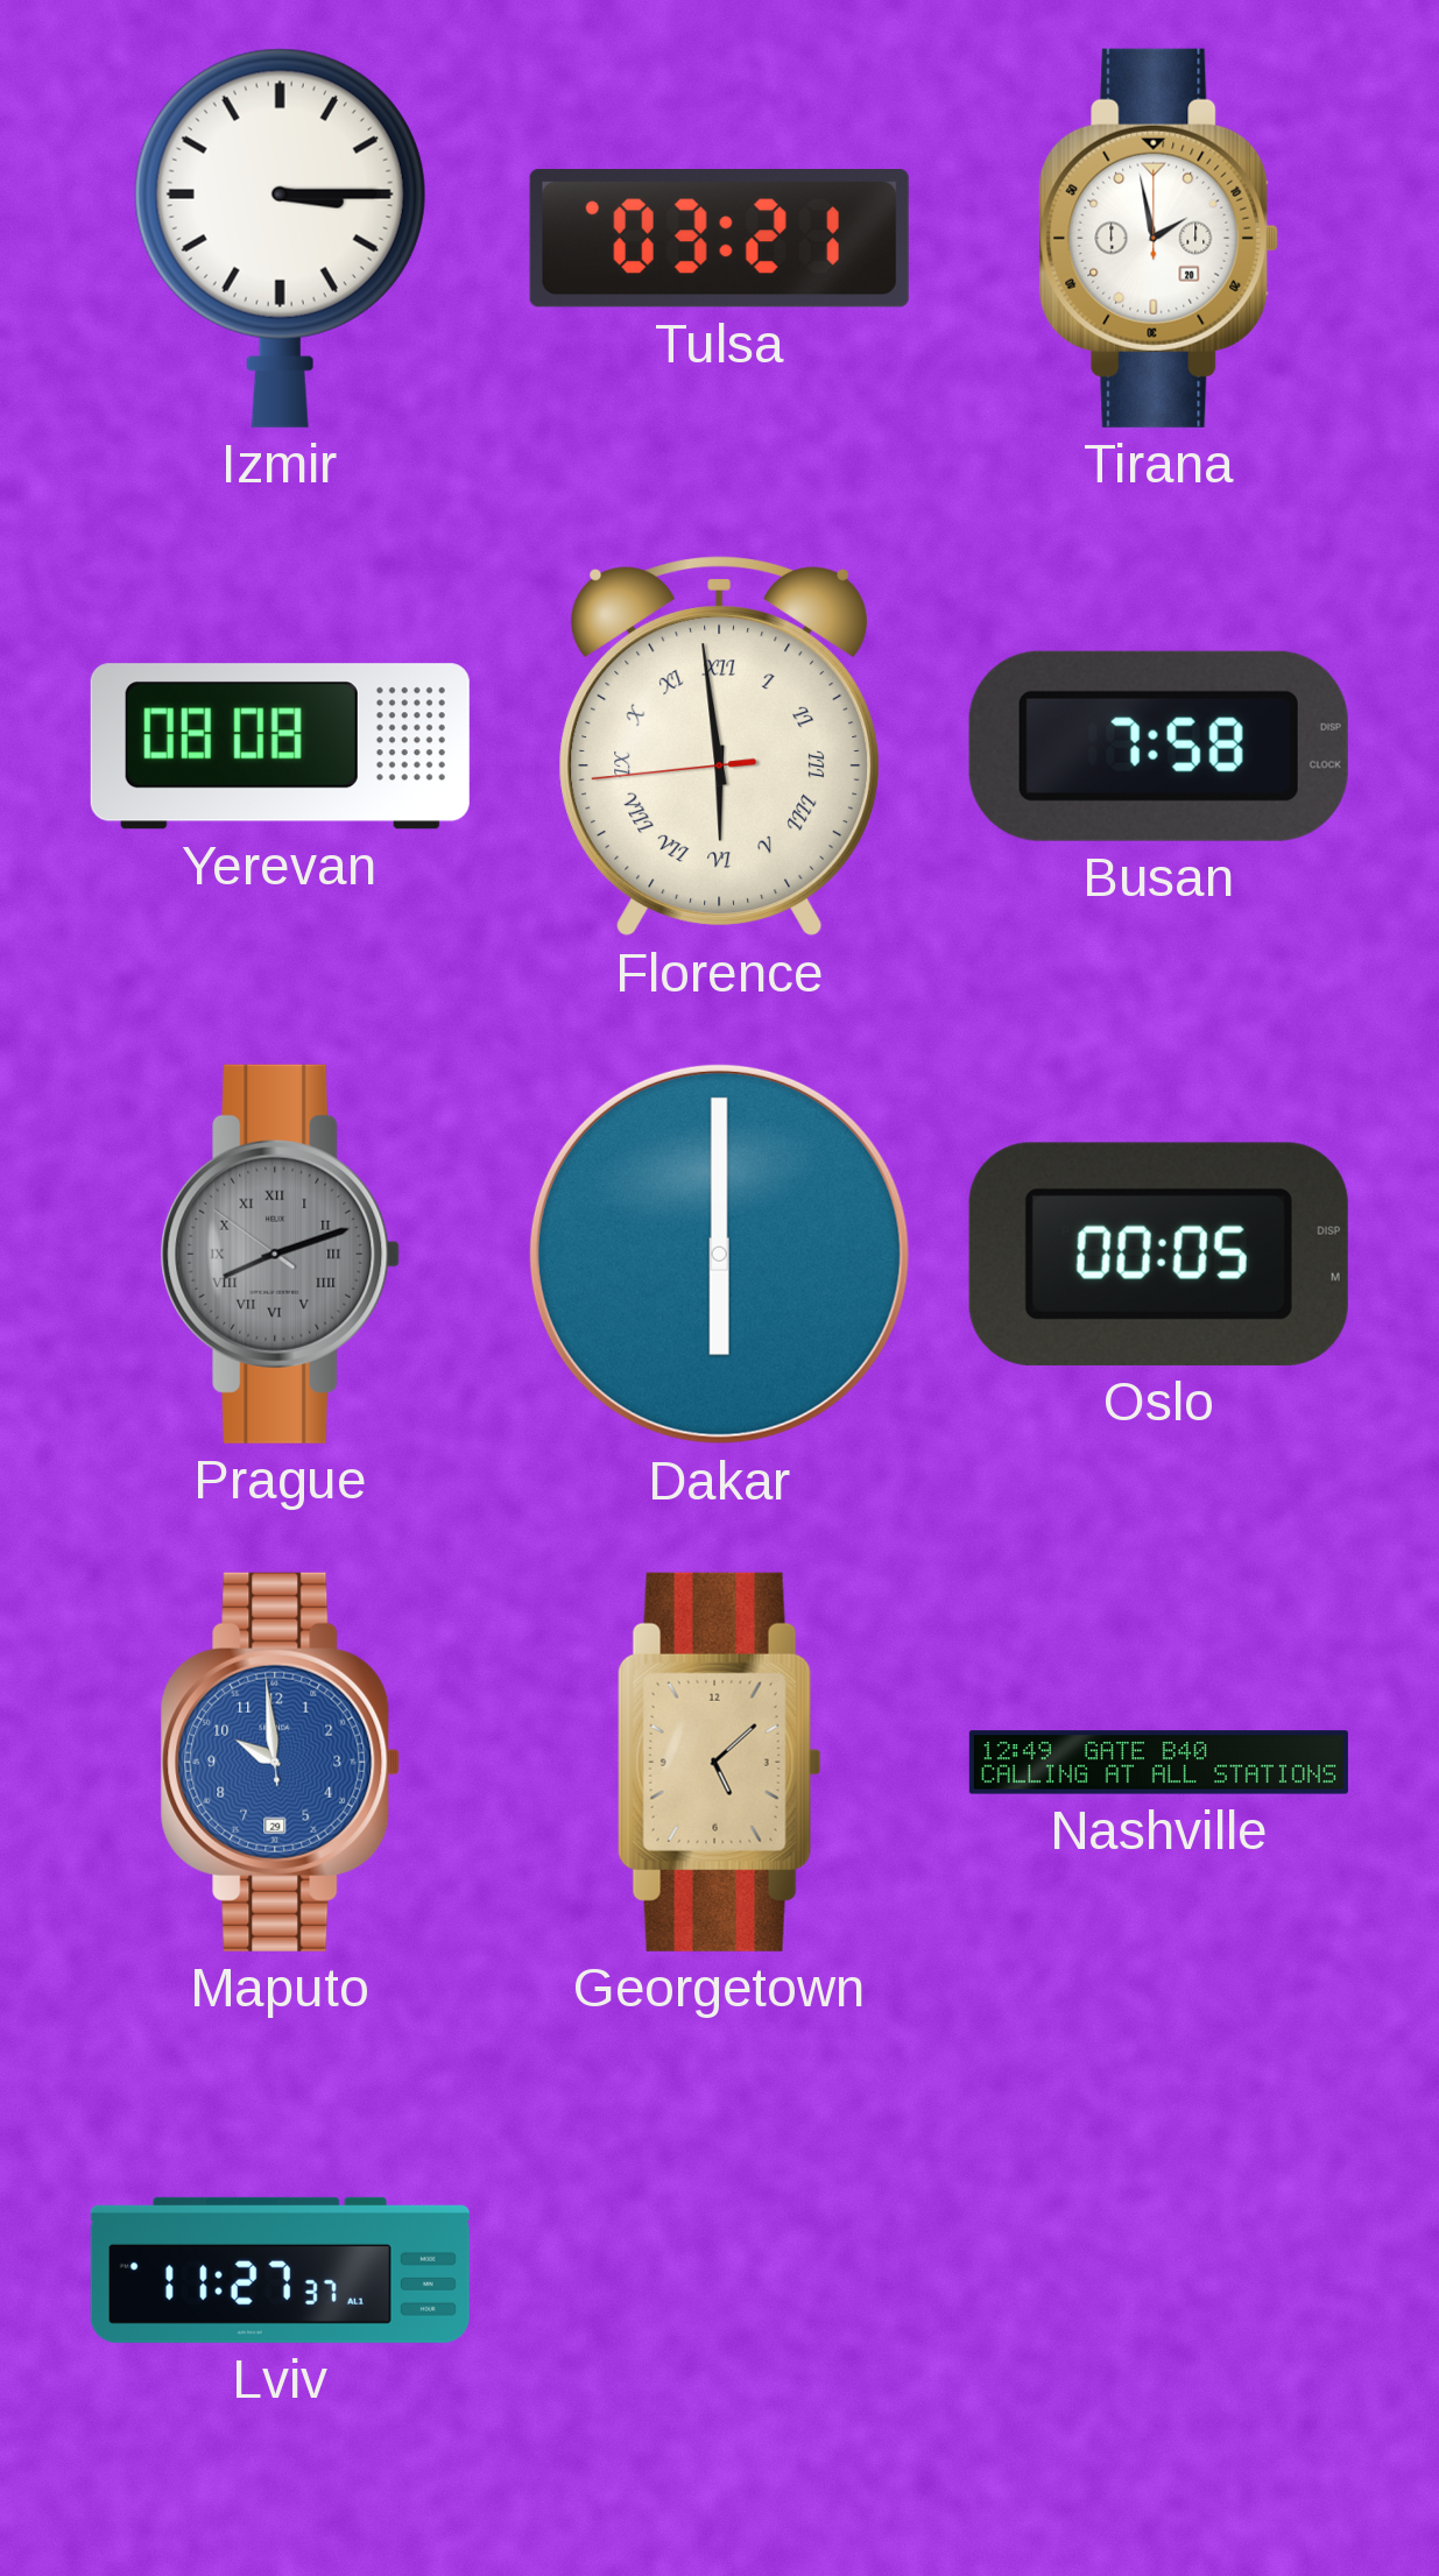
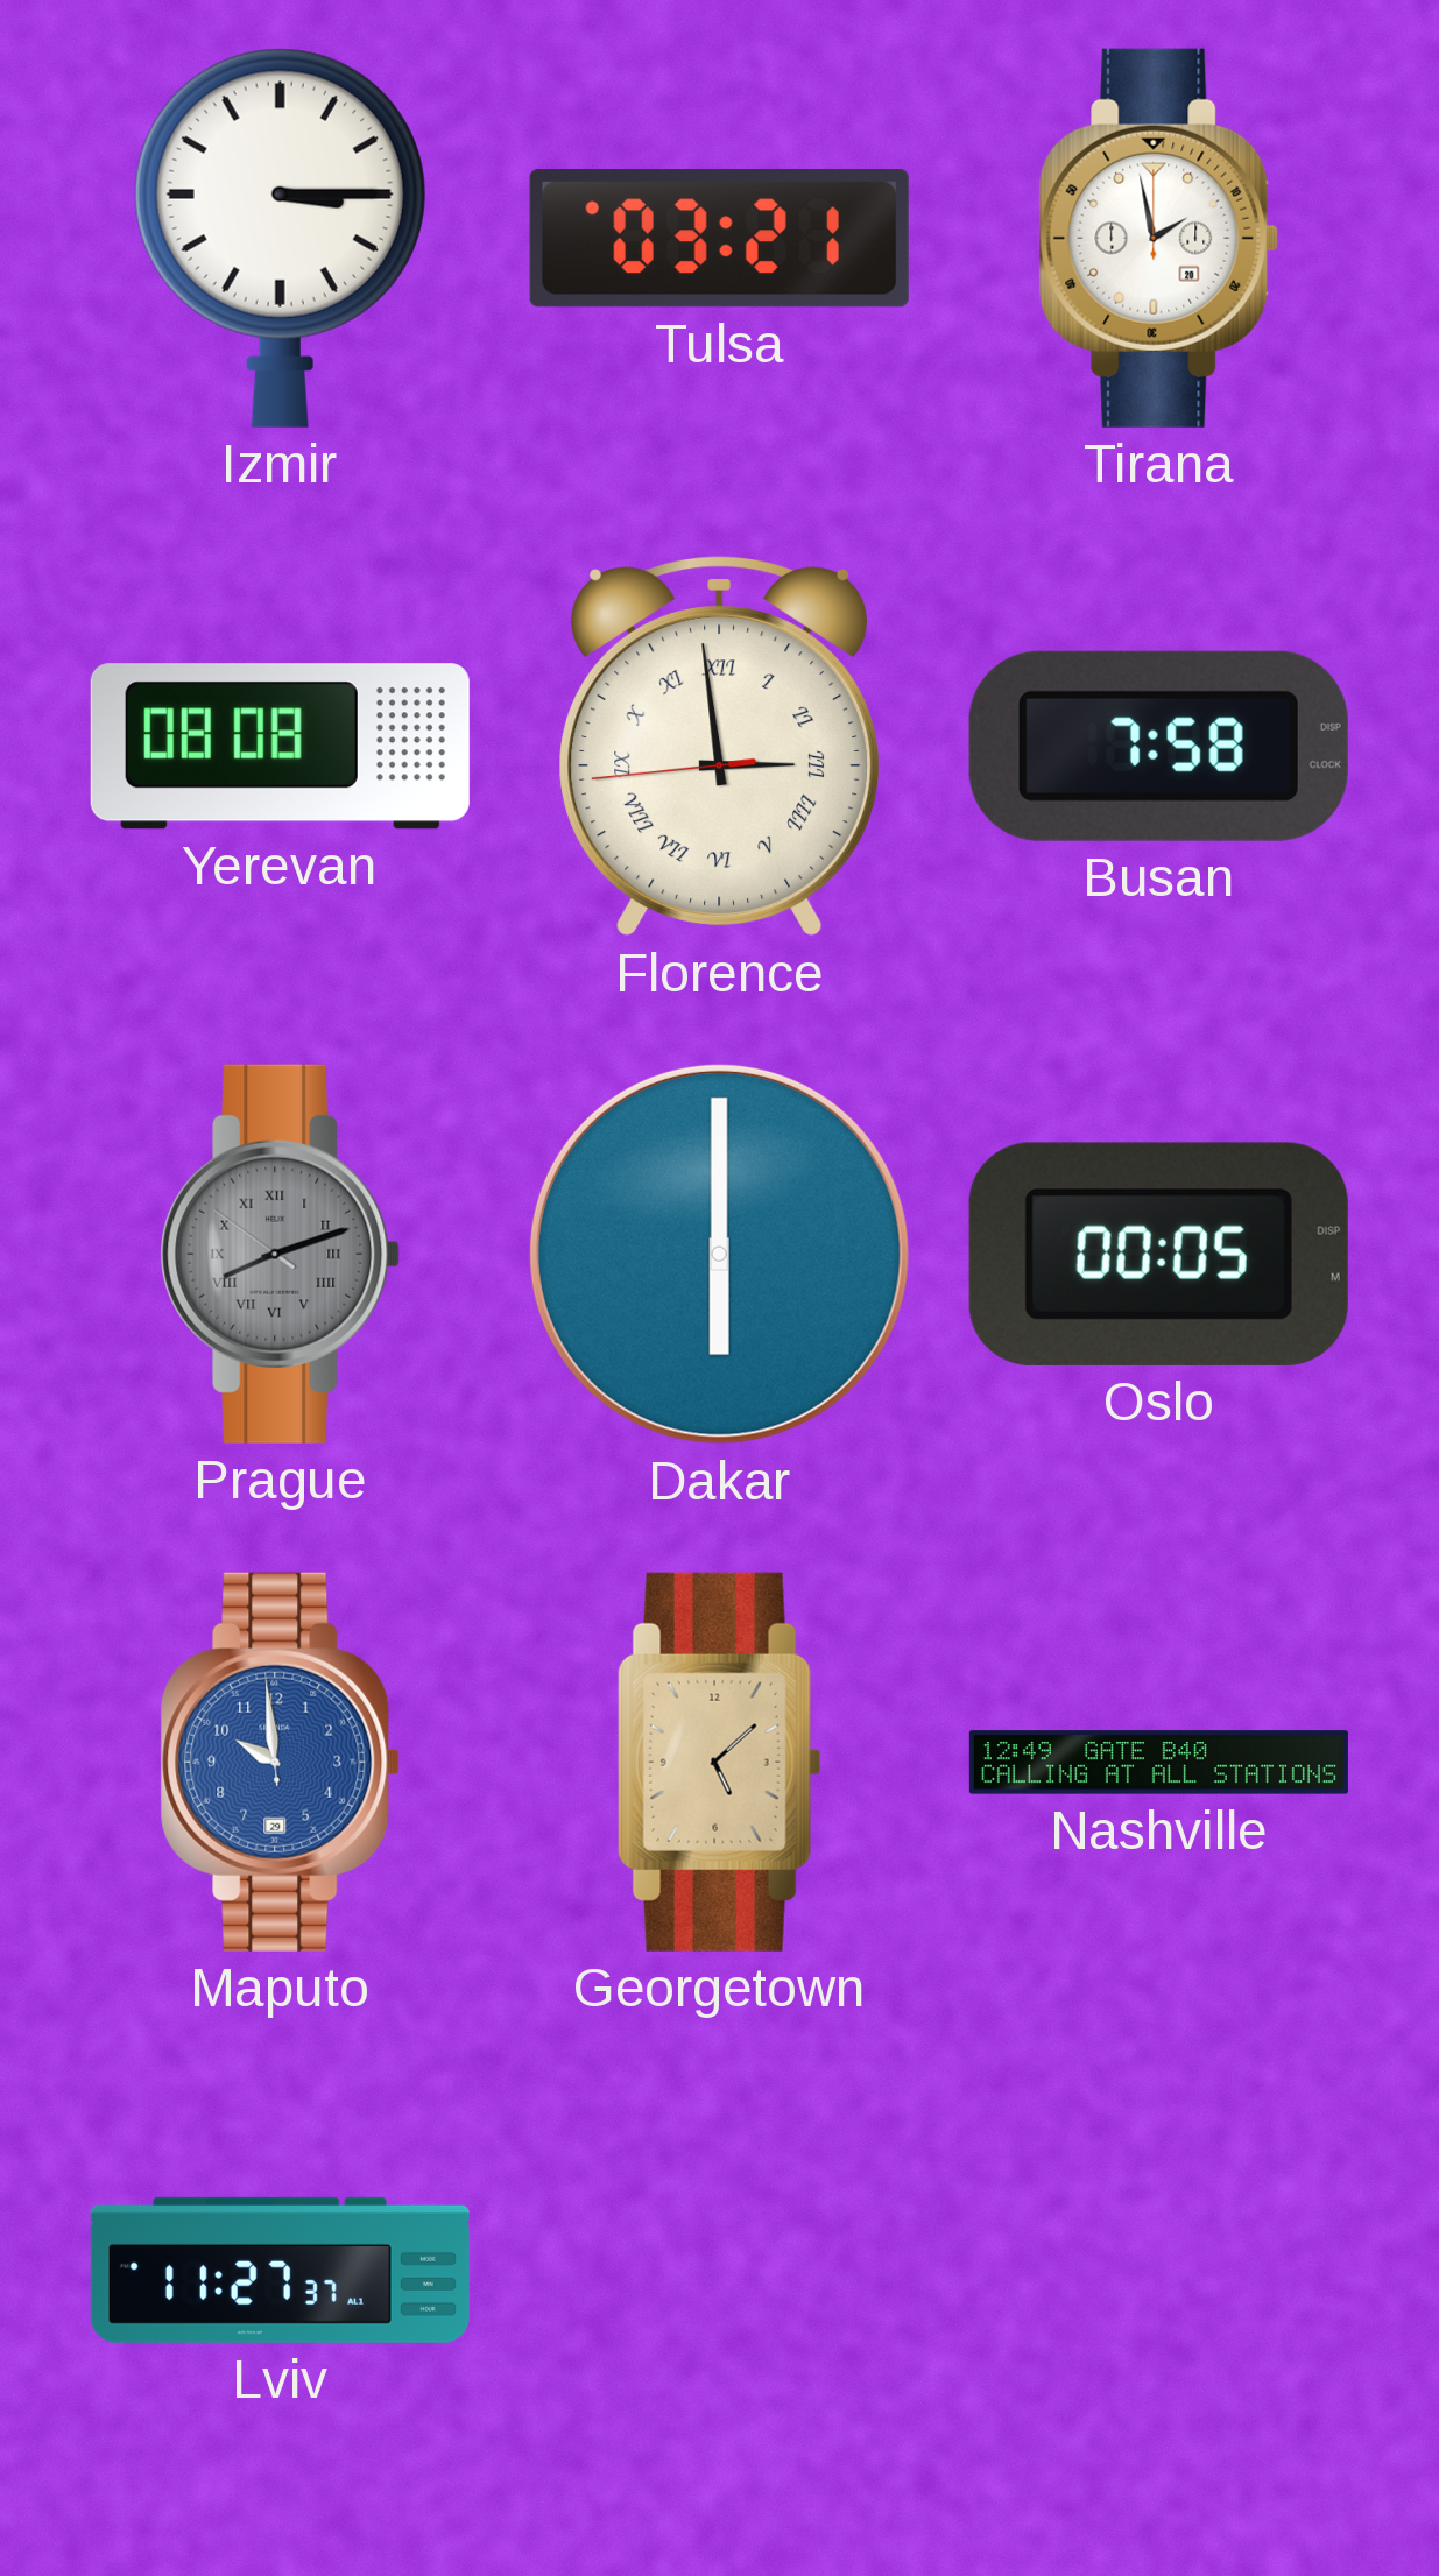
Florence: 5:58 -> 2:58 (720, 747)
